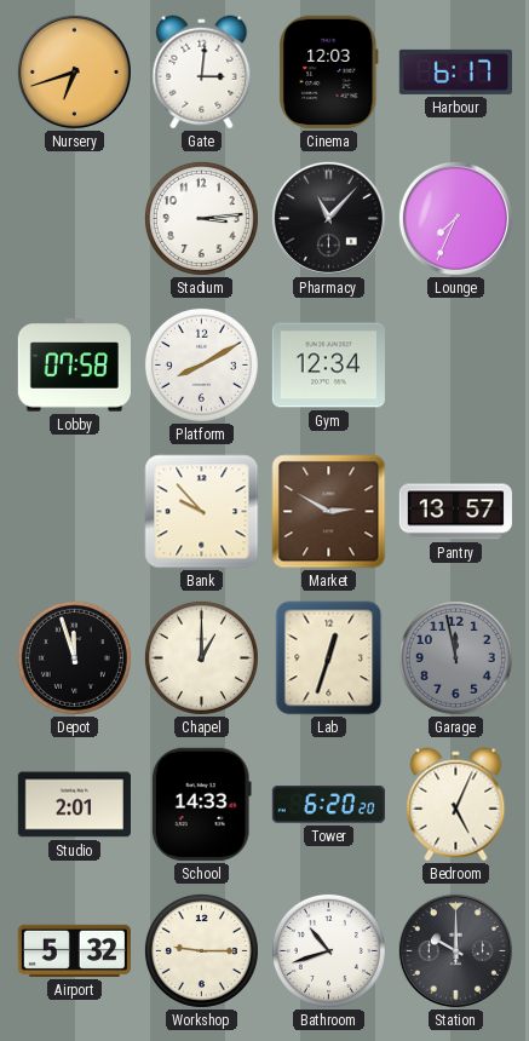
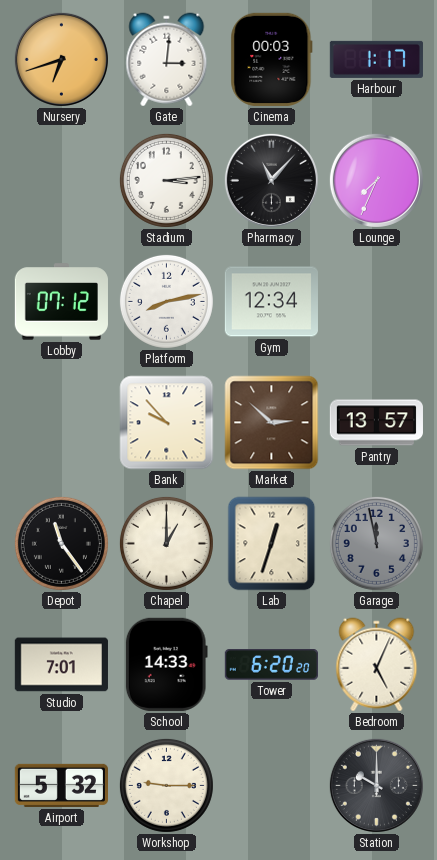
Cinema: 12:03 -> 00:03 (272, 59)
Harbour: 6:17 -> 1:17 (376, 59)
Lobby: 07:58 -> 07:12 (61, 302)
Platform: 8:10 -> 8:13 (166, 301)
Market: 2:50 -> 2:52 (272, 423)
Depot: 11:57 -> 11:24 (61, 543)
Studio: 2:01 -> 7:01 (61, 665)
Bathroom: 10:42 -> none (328, 950)
